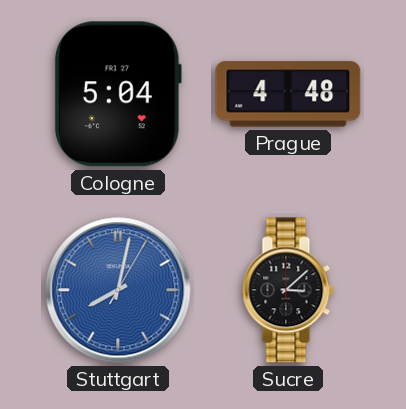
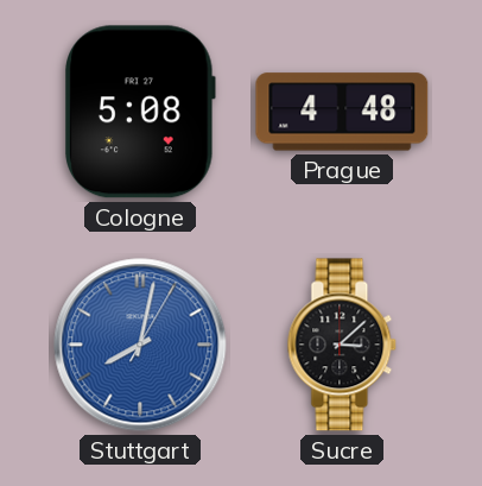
Cologne: 5:04 -> 5:08 (141, 112)
